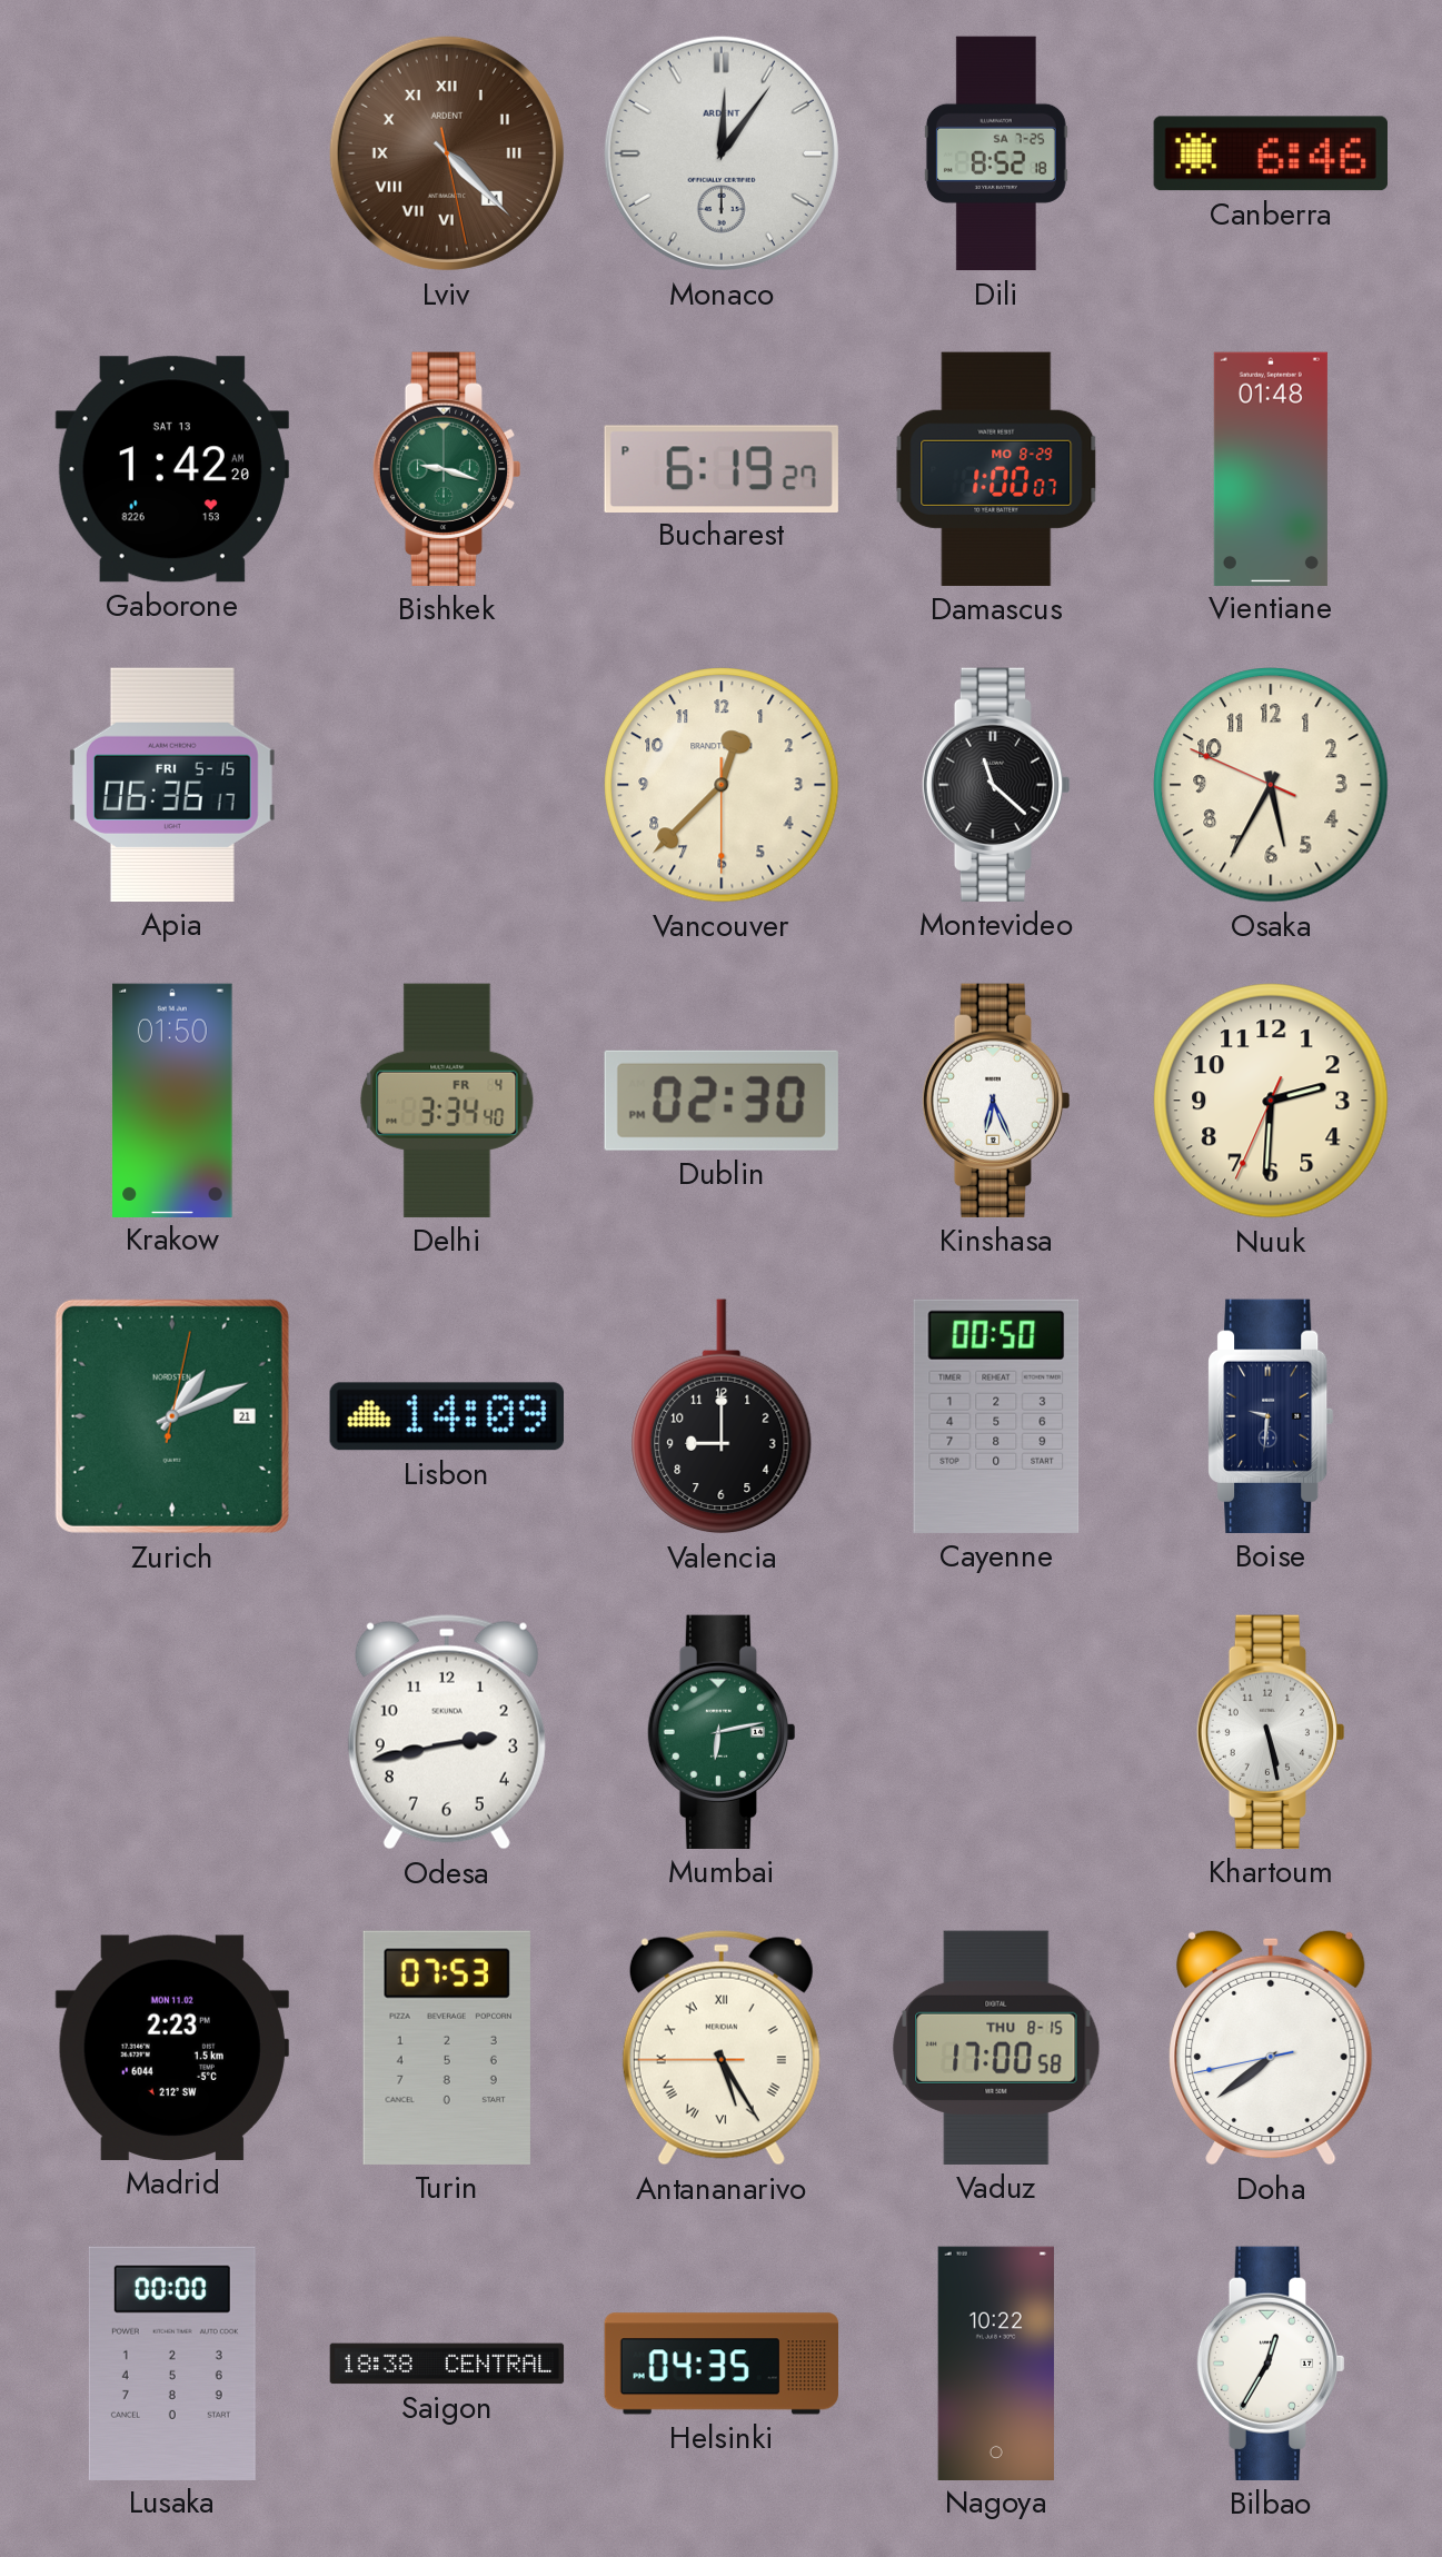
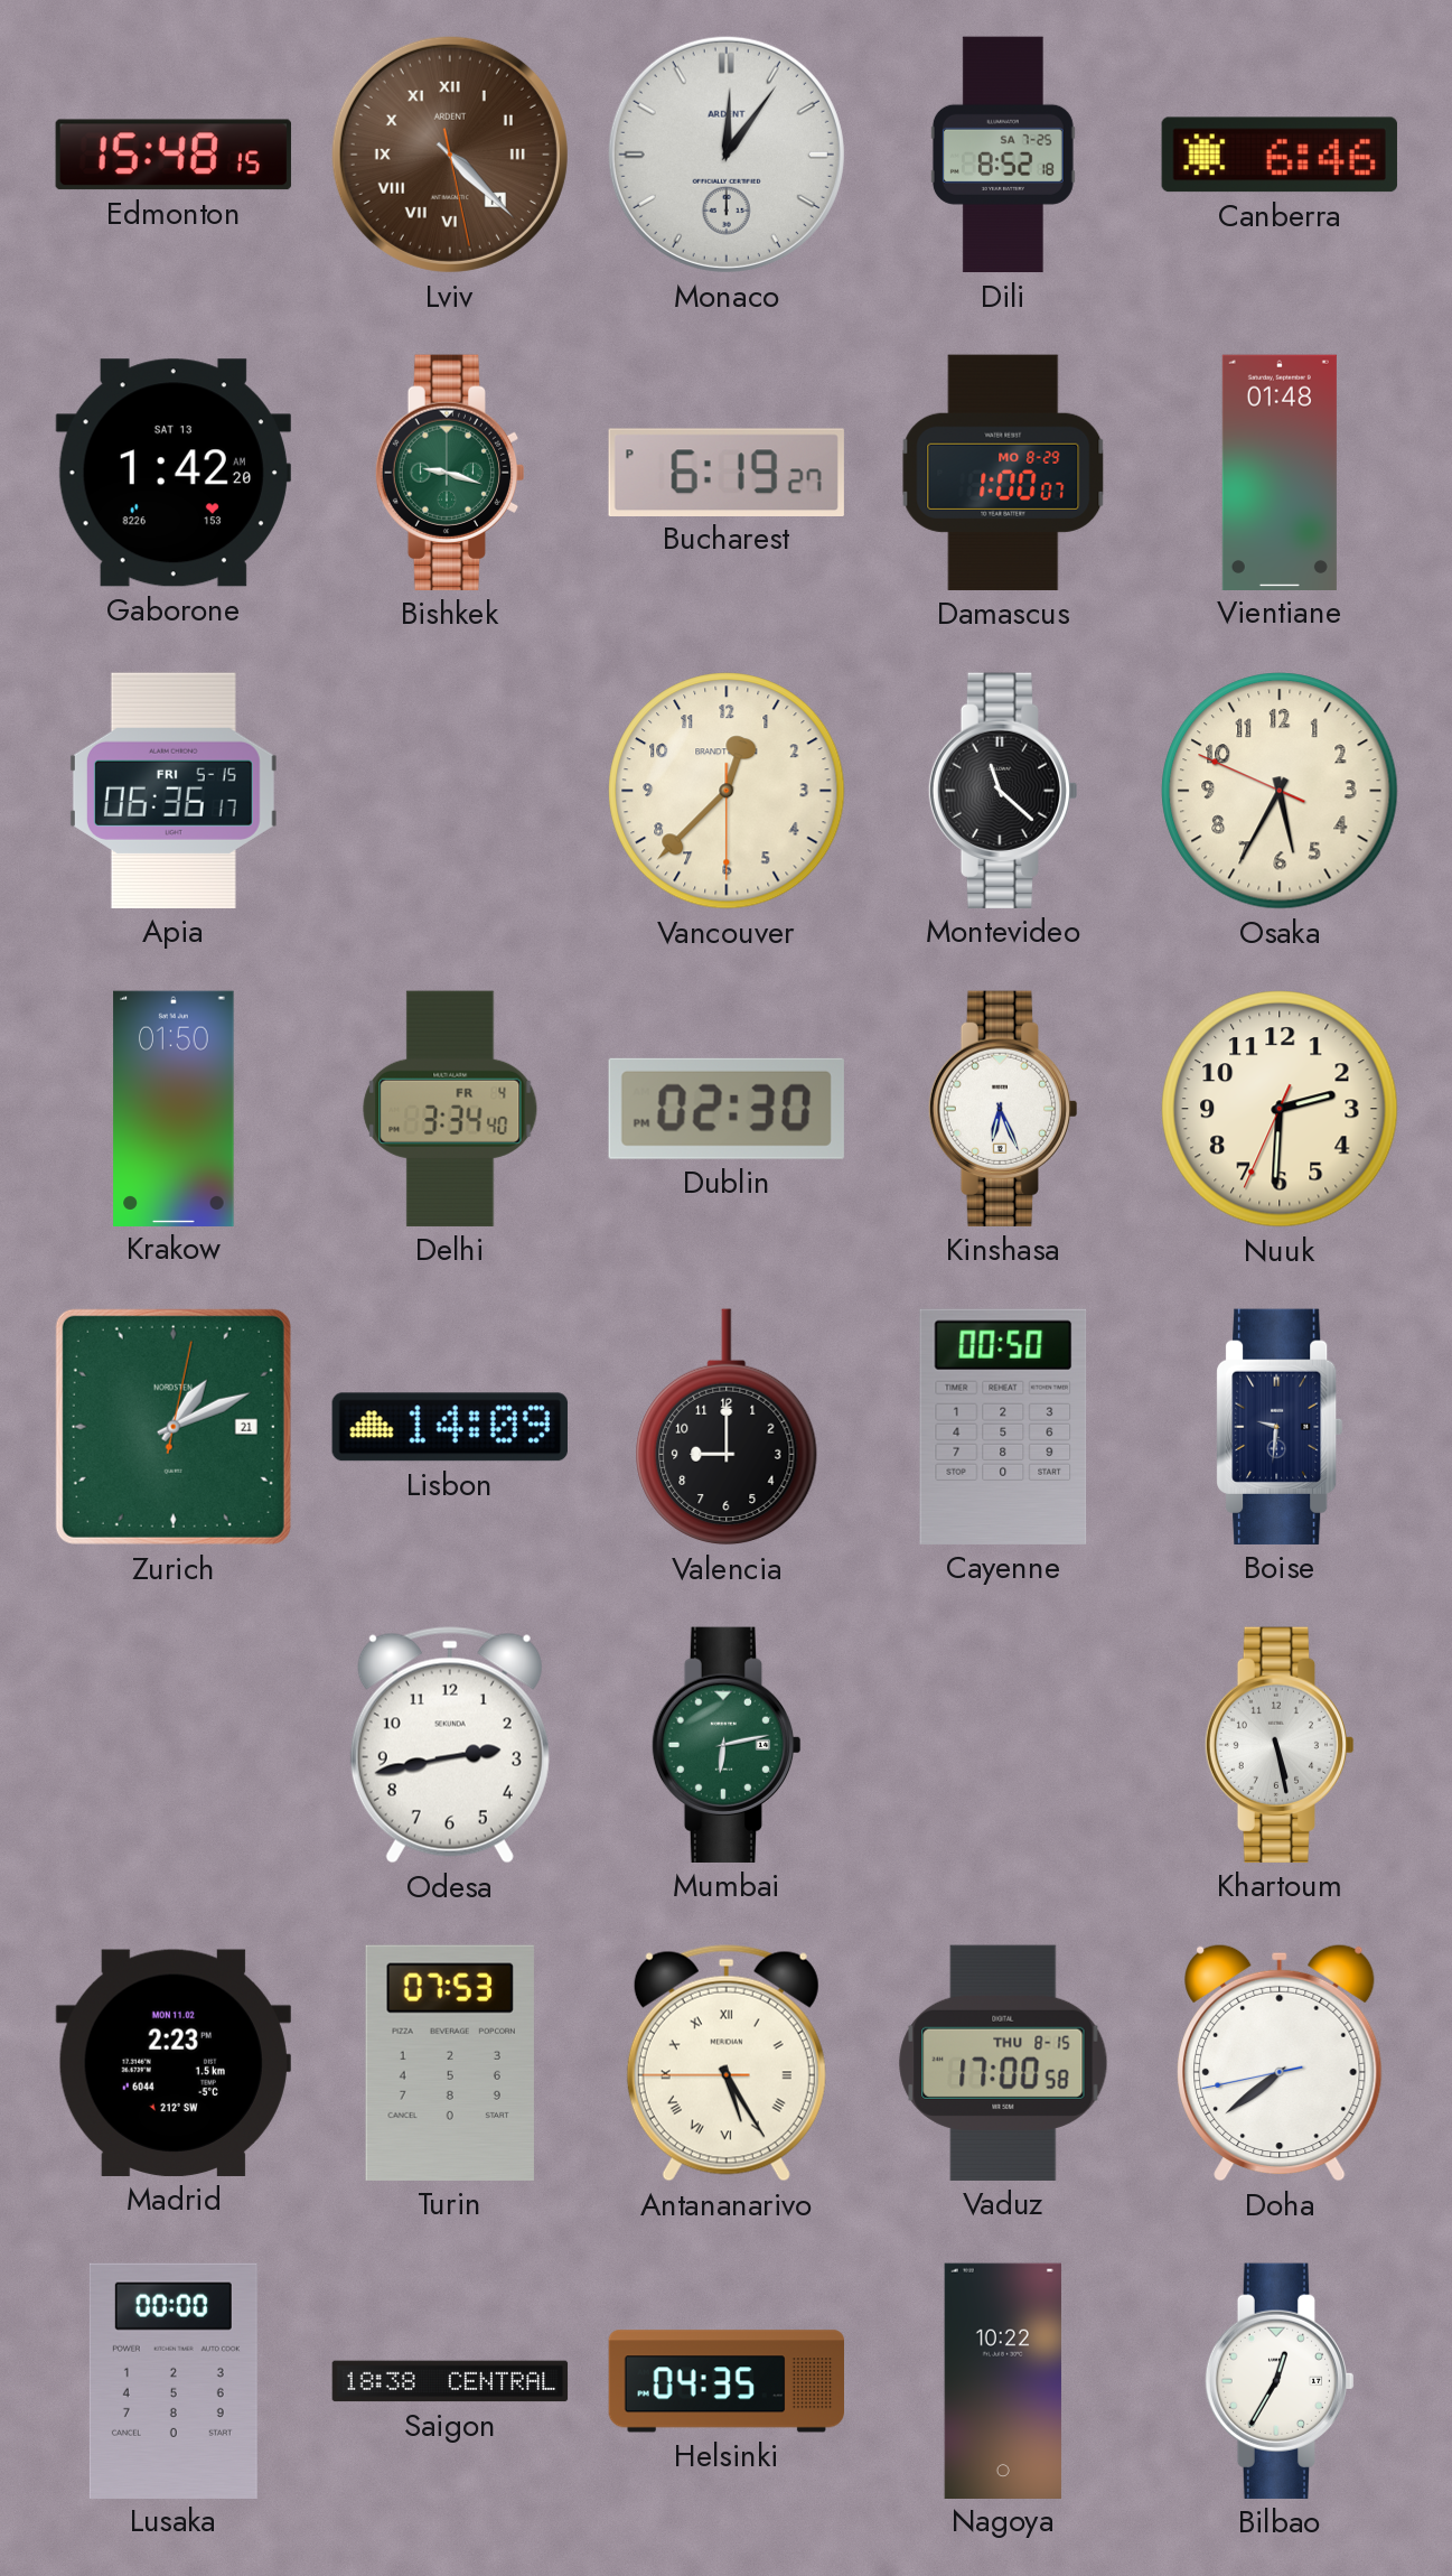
Edmonton: none -> 15:48 (174, 155)
